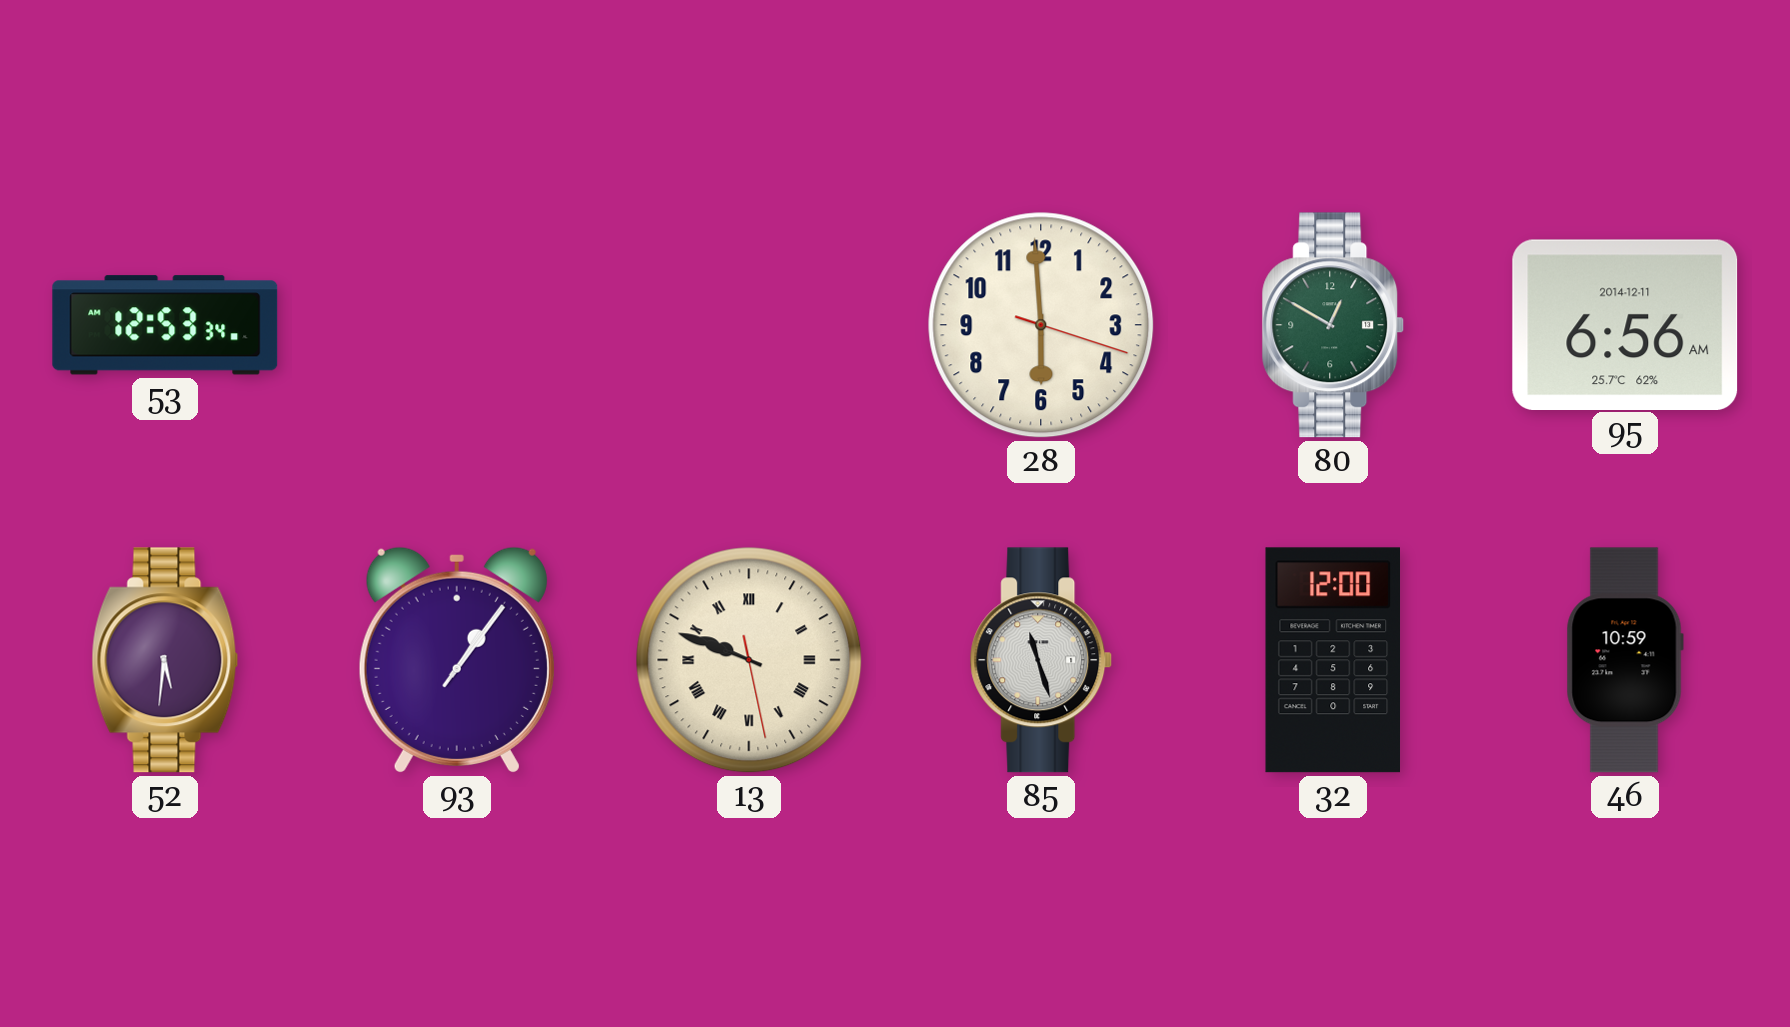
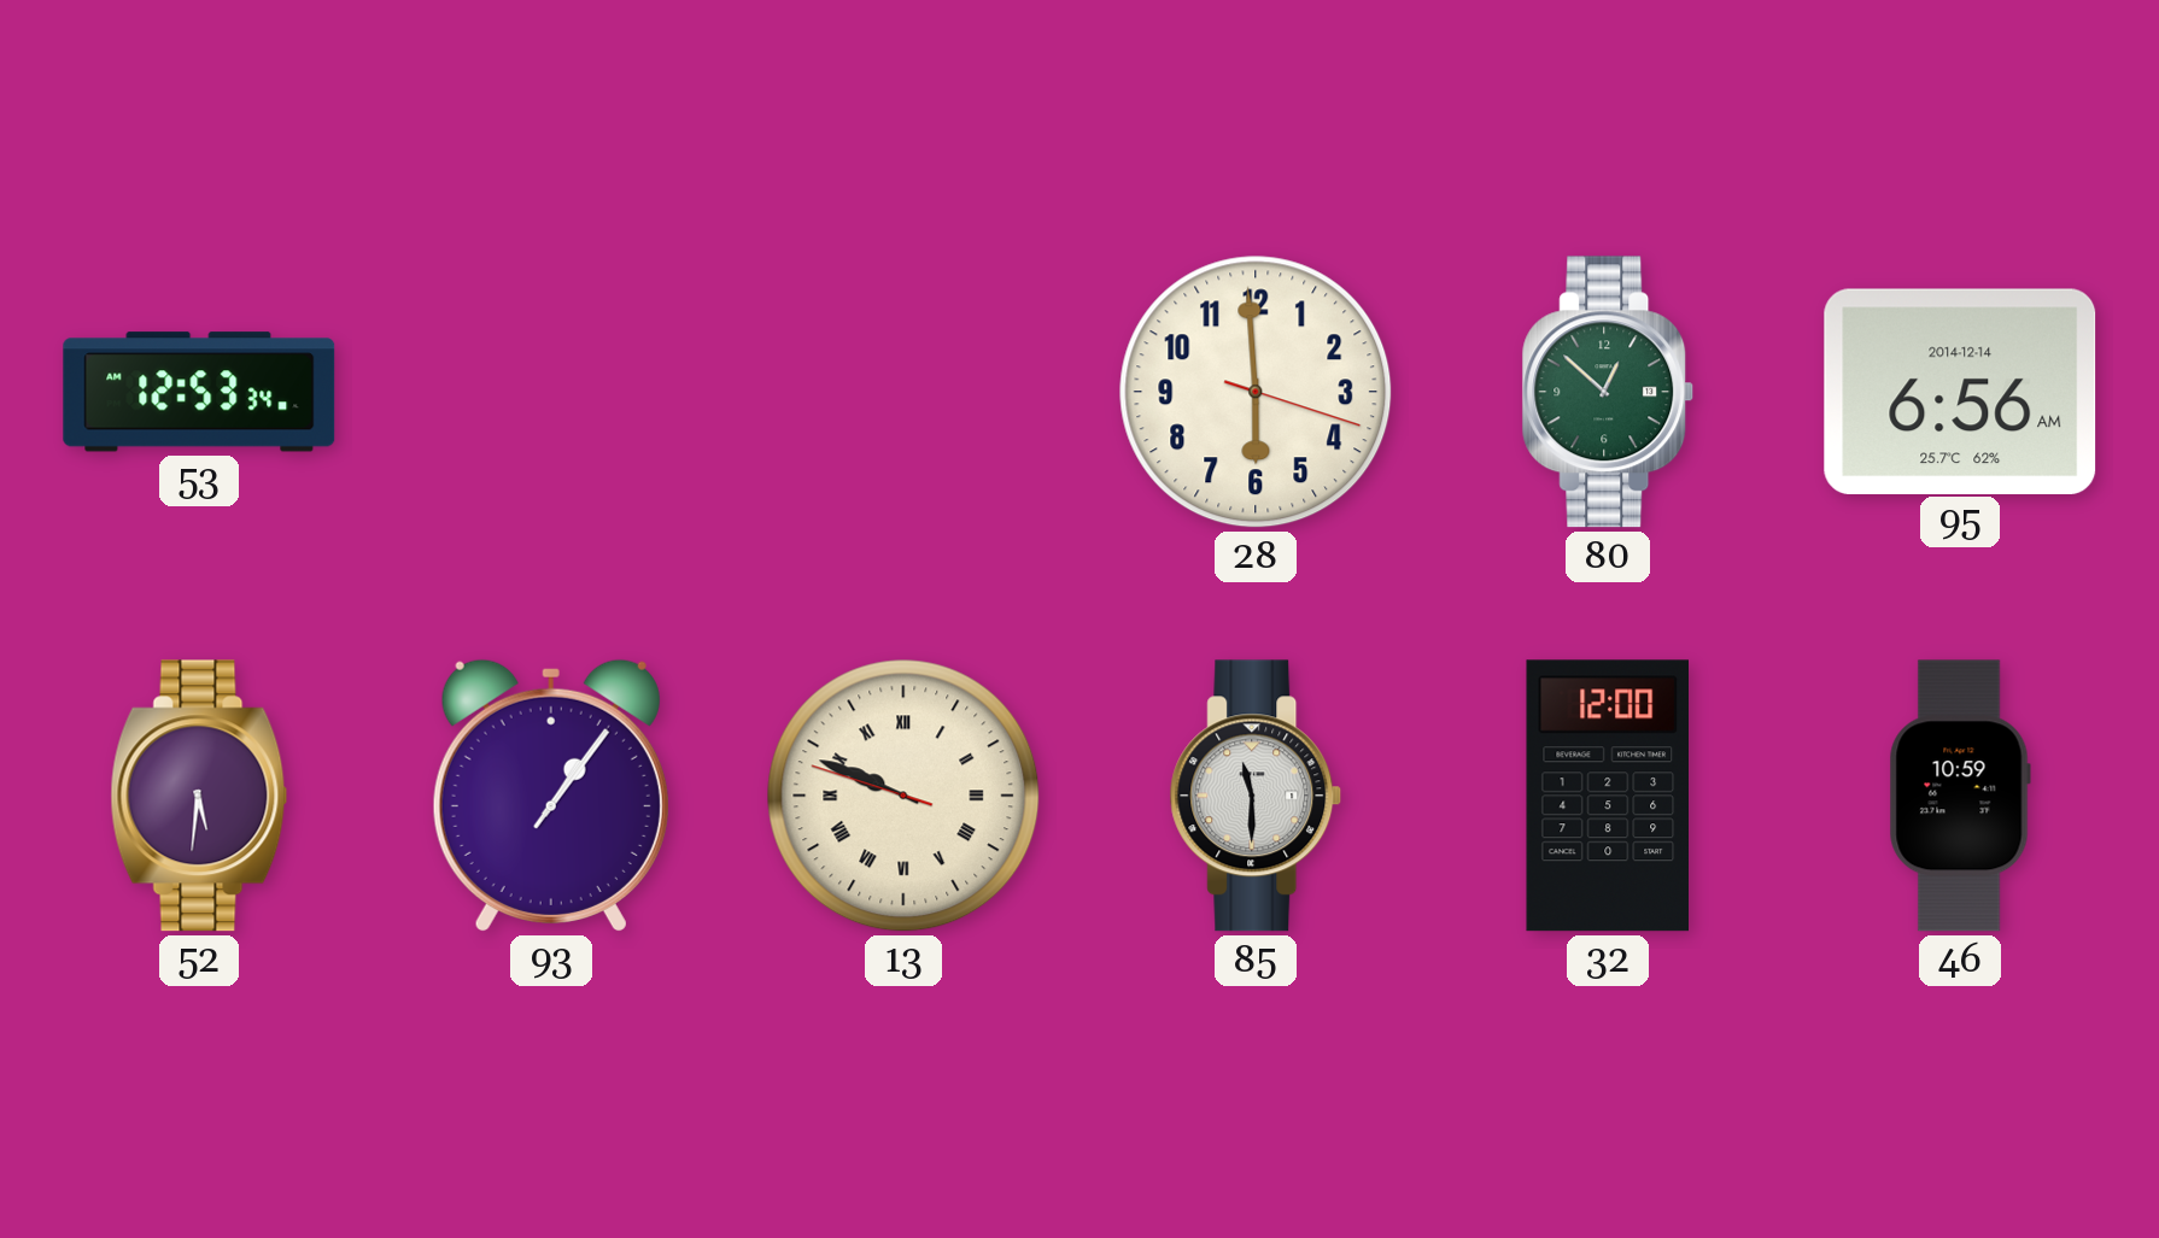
80: 12:50 -> 12:52 (1608, 392)
95 date: 2014-12-11 -> 2014-12-14 (1960, 391)
13: 9:48:28 -> 9:48:48 (903, 796)
85: 11:27 -> 11:30 (1256, 796)
